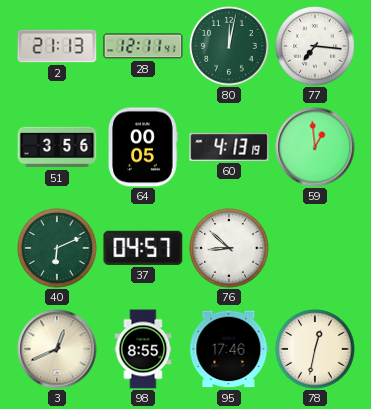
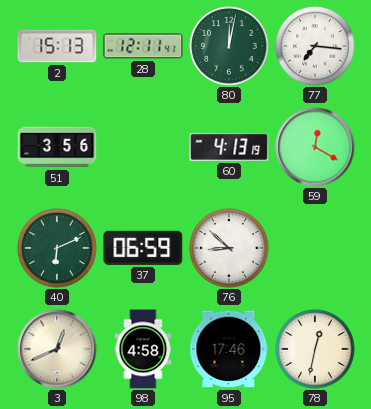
2: 21:13 -> 15:13 (57, 46)
64: 00:05 -> none (143, 147)
59: 12:59 -> 12:20 (315, 147)
37: 04:57 -> 06:59 (143, 248)
98: 8:55 -> 4:58 (143, 349)
